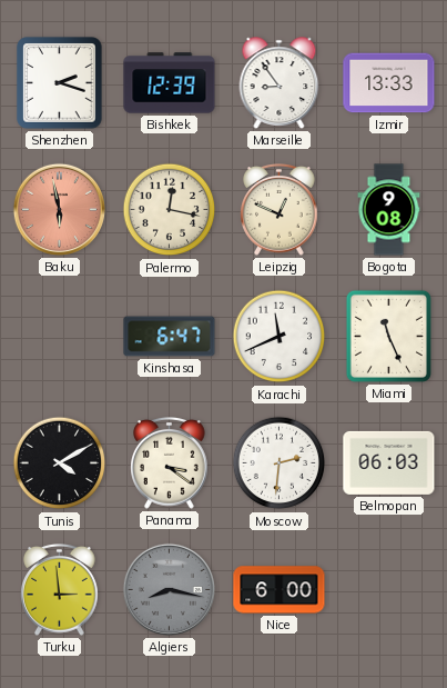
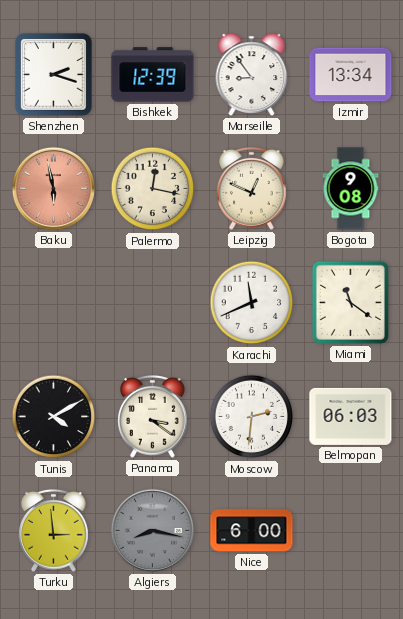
Izmir: 13:33 -> 13:34 (351, 75)
Kinshasa: 6:47 -> none (170, 337)
Miami: 11:26 -> 11:21 (350, 302)
